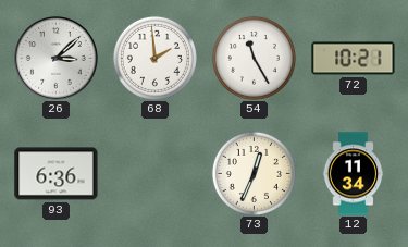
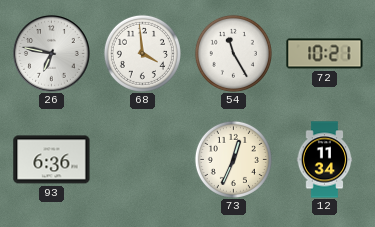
26: 3:08 -> 6:47 (52, 54)
68: 1:59 -> 3:59 (142, 53)
